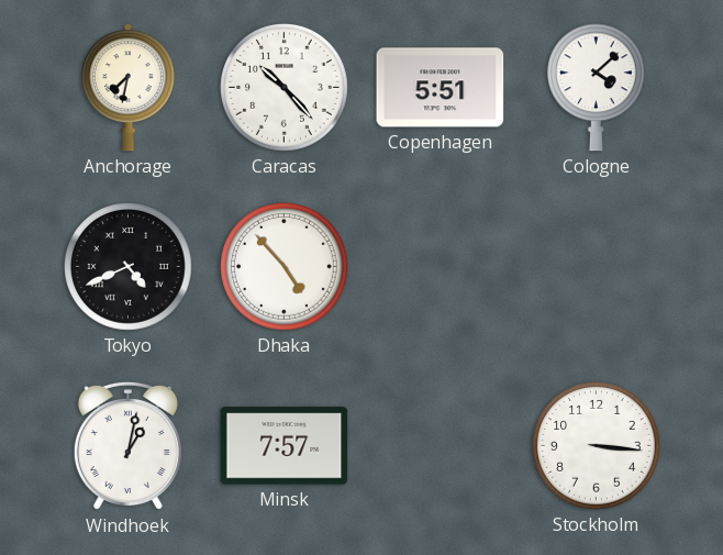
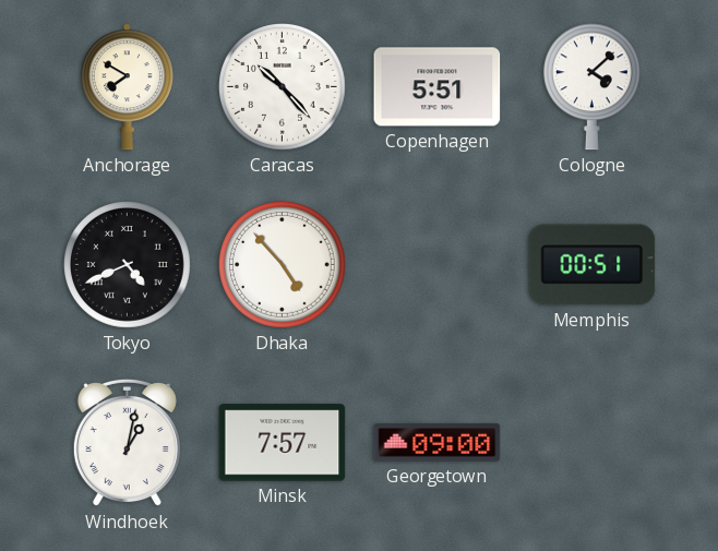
Anchorage: 7:32 -> 7:50 (127, 87)
Memphis: none -> 00:51 (593, 265)
Georgetown: none -> 09:00 (438, 443)
Stockholm: 3:16 -> none (597, 446)
